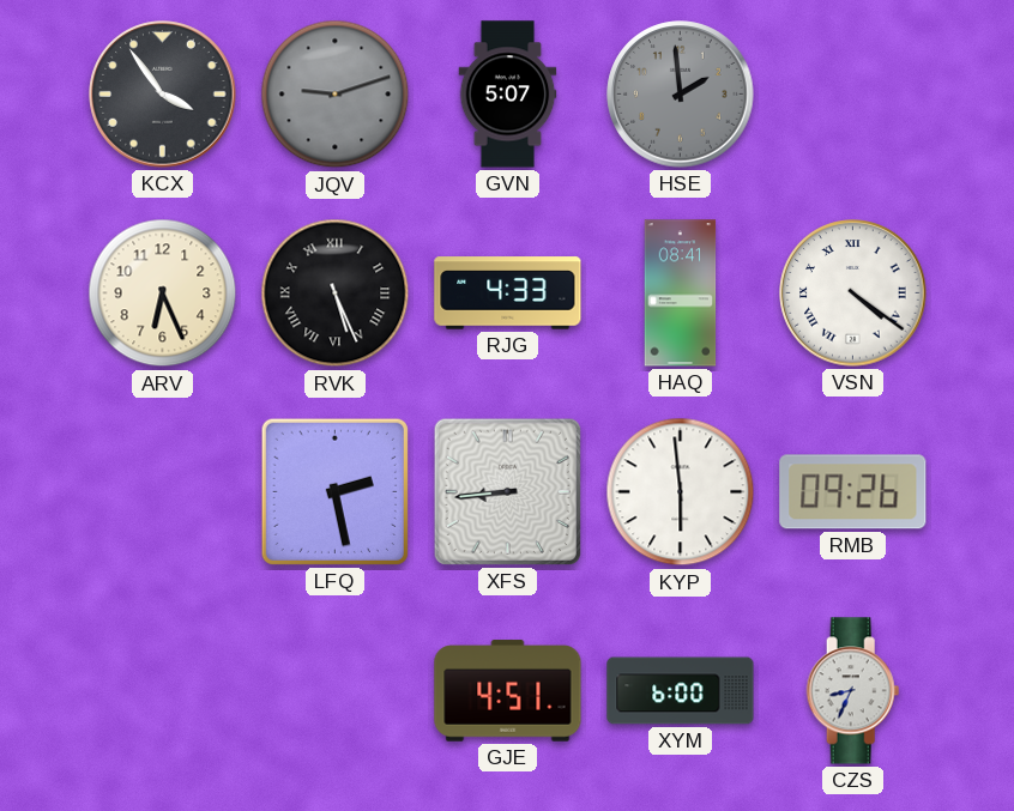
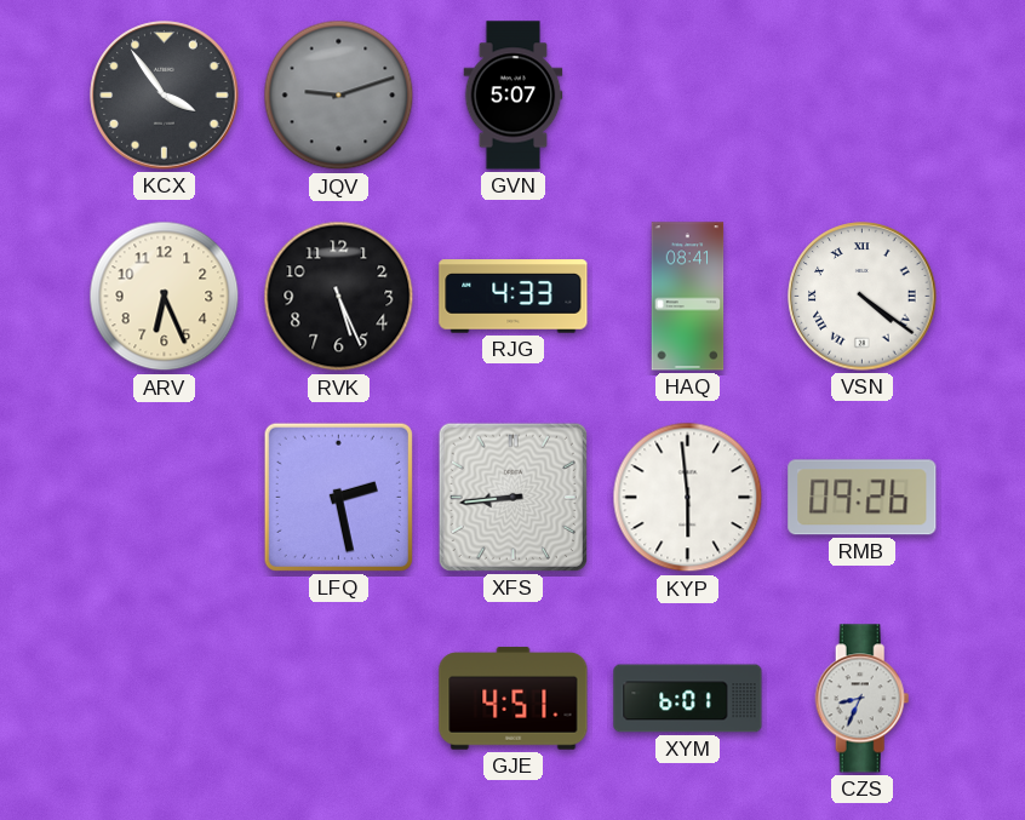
HSE: 1:59 -> none (681, 95)
RVK numerals: Roman -> Arabic (339, 297)
XYM: 6:00 -> 6:01 (688, 699)
